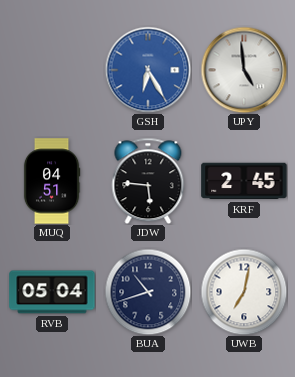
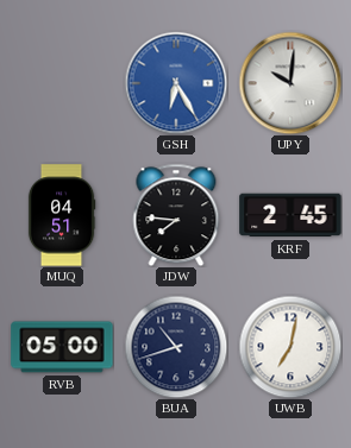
UPY: 4:59 -> 10:01 (290, 83)
JDW: 5:46 -> 7:46 (176, 215)
RVB: 05:04 -> 05:00 (62, 347)
